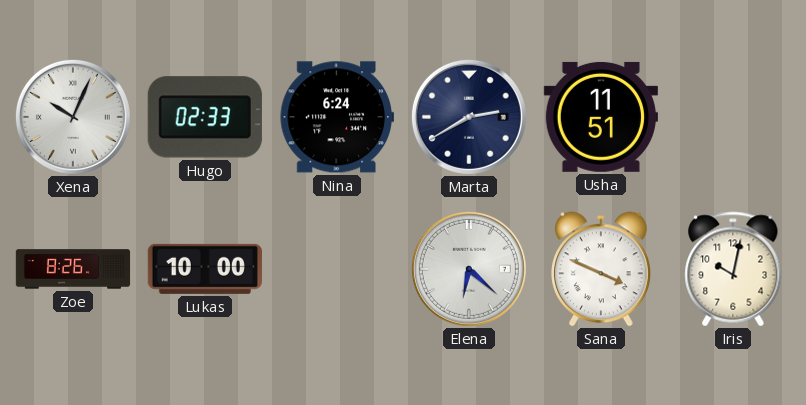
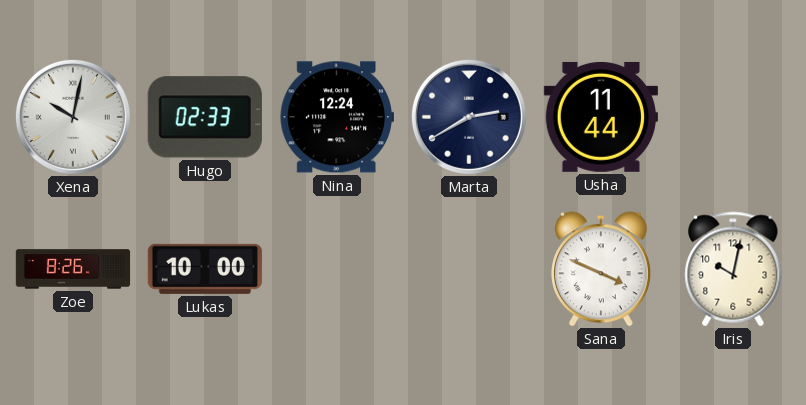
Xena: 10:04 -> 10:02 (73, 117)
Nina: 6:24 -> 12:24 (337, 117)
Usha: 11:51 -> 11:44 (601, 117)
Elena: 6:22 -> none (469, 269)
